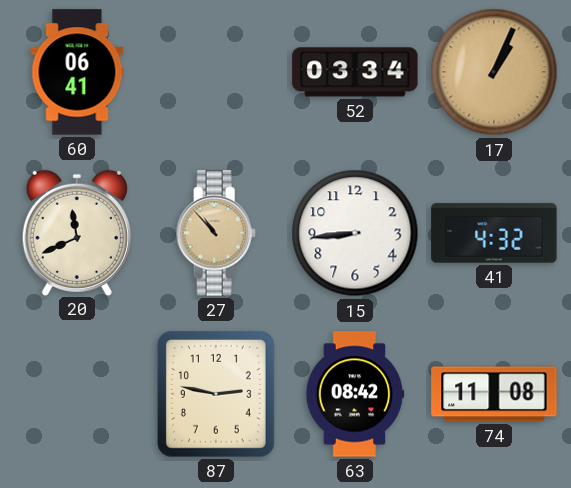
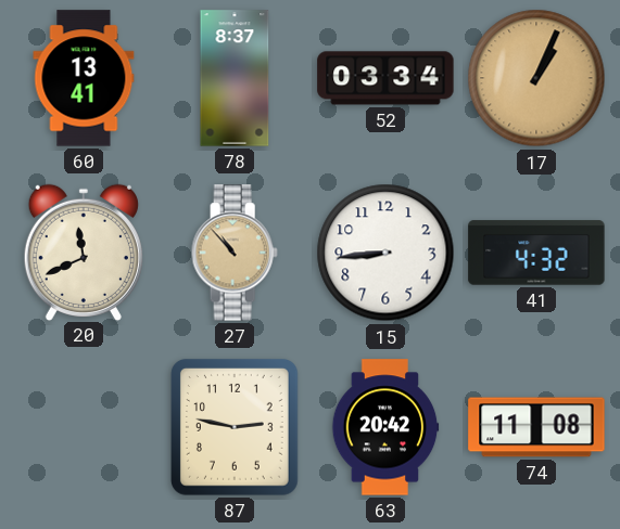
60: 06:41 -> 13:41 (84, 78)
78: none -> 8:37 (235, 78)
63: 08:42 -> 20:42 (385, 427)
